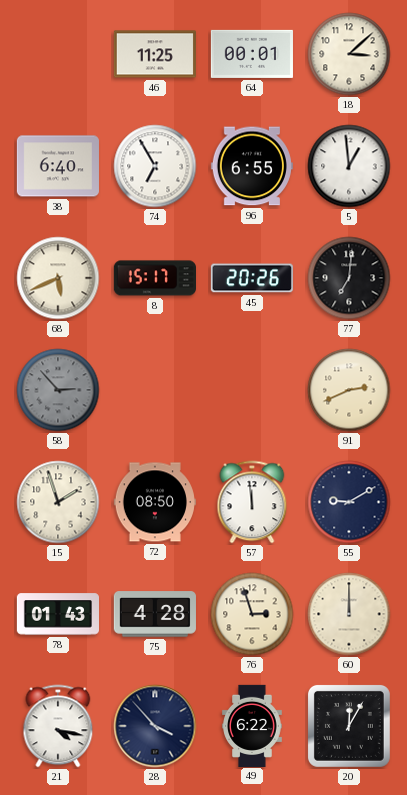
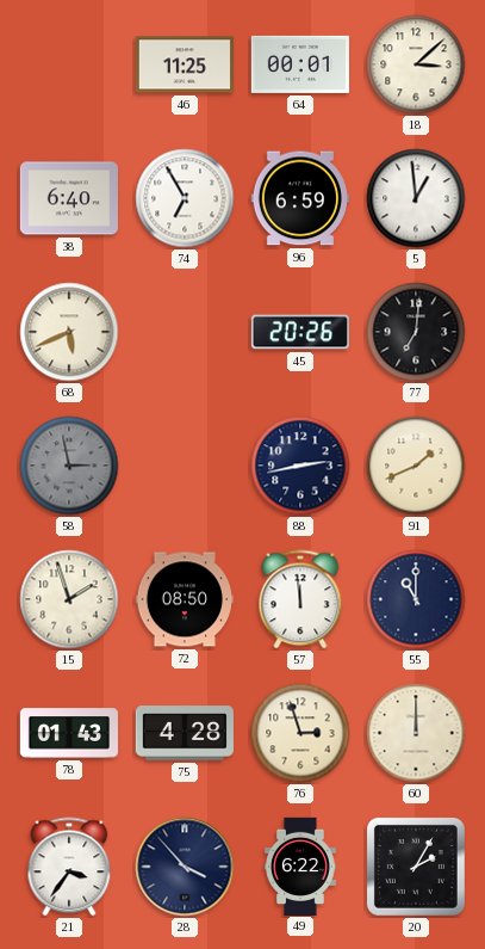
96: 6:55 -> 6:59 (300, 198)
8: 15:17 -> none (154, 278)
58: 2:53 -> 2:58 (69, 466)
88: none -> 2:43 (300, 466)
91: 2:41 -> 1:41 (416, 466)
55: 9:10 -> 11:00 (416, 599)
21: 4:17 -> 3:36 (69, 867)
20: 12:05 -> 2:05 (416, 867)
